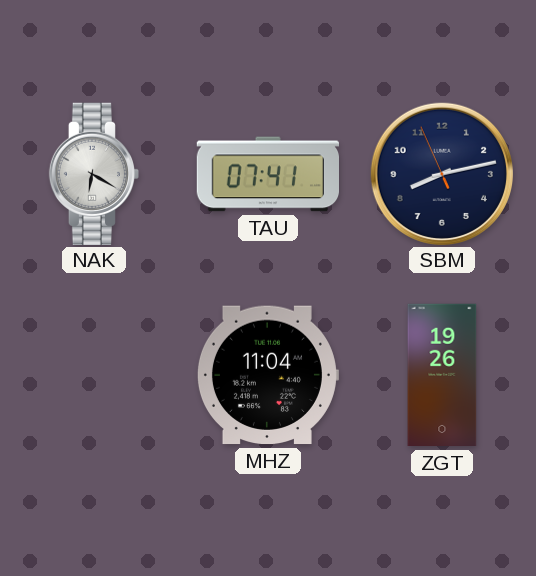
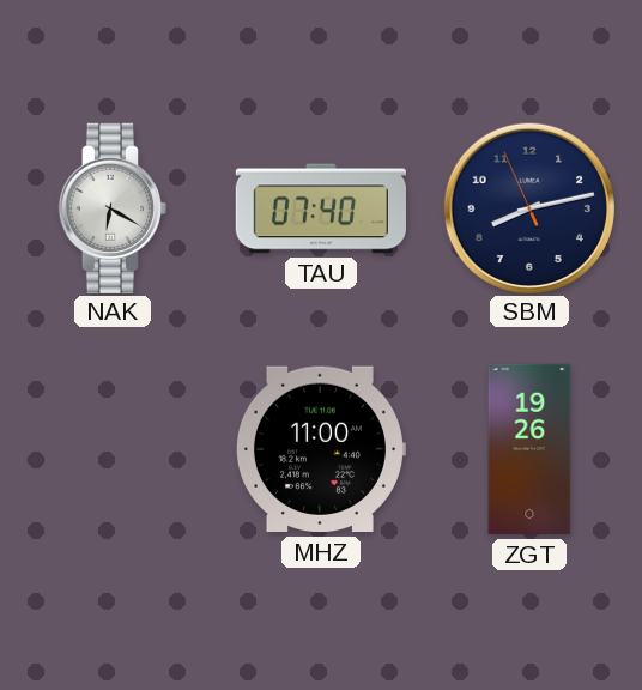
TAU: 07:41 -> 07:40 (320, 208)
MHZ: 11:04 -> 11:00 (320, 449)
